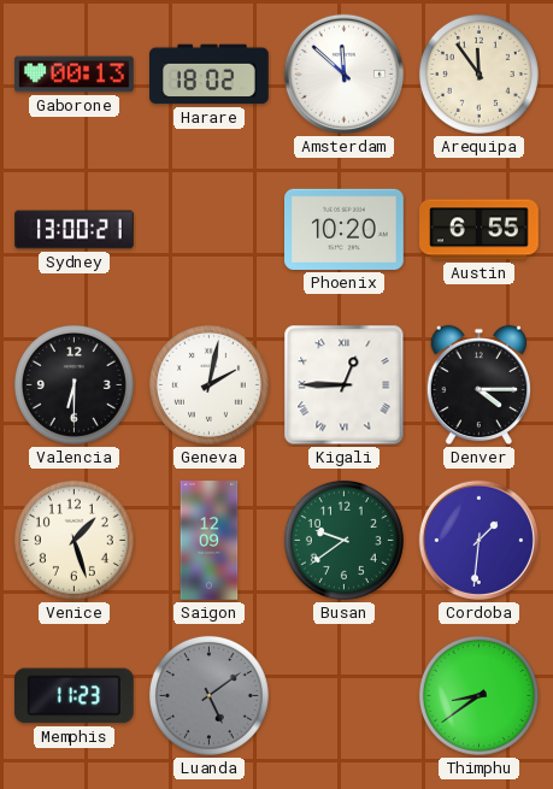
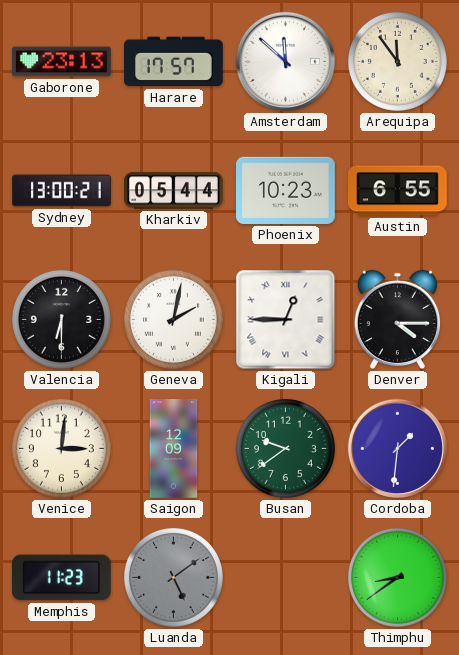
Gaborone: 00:13 -> 23:13 (62, 62)
Harare: 18:02 -> 17:57 (174, 62)
Kharkiv: none -> 05:44 (174, 191)
Phoenix: 10:20 -> 10:23 (286, 190)
Venice: 1:27 -> 3:01 (61, 448)
